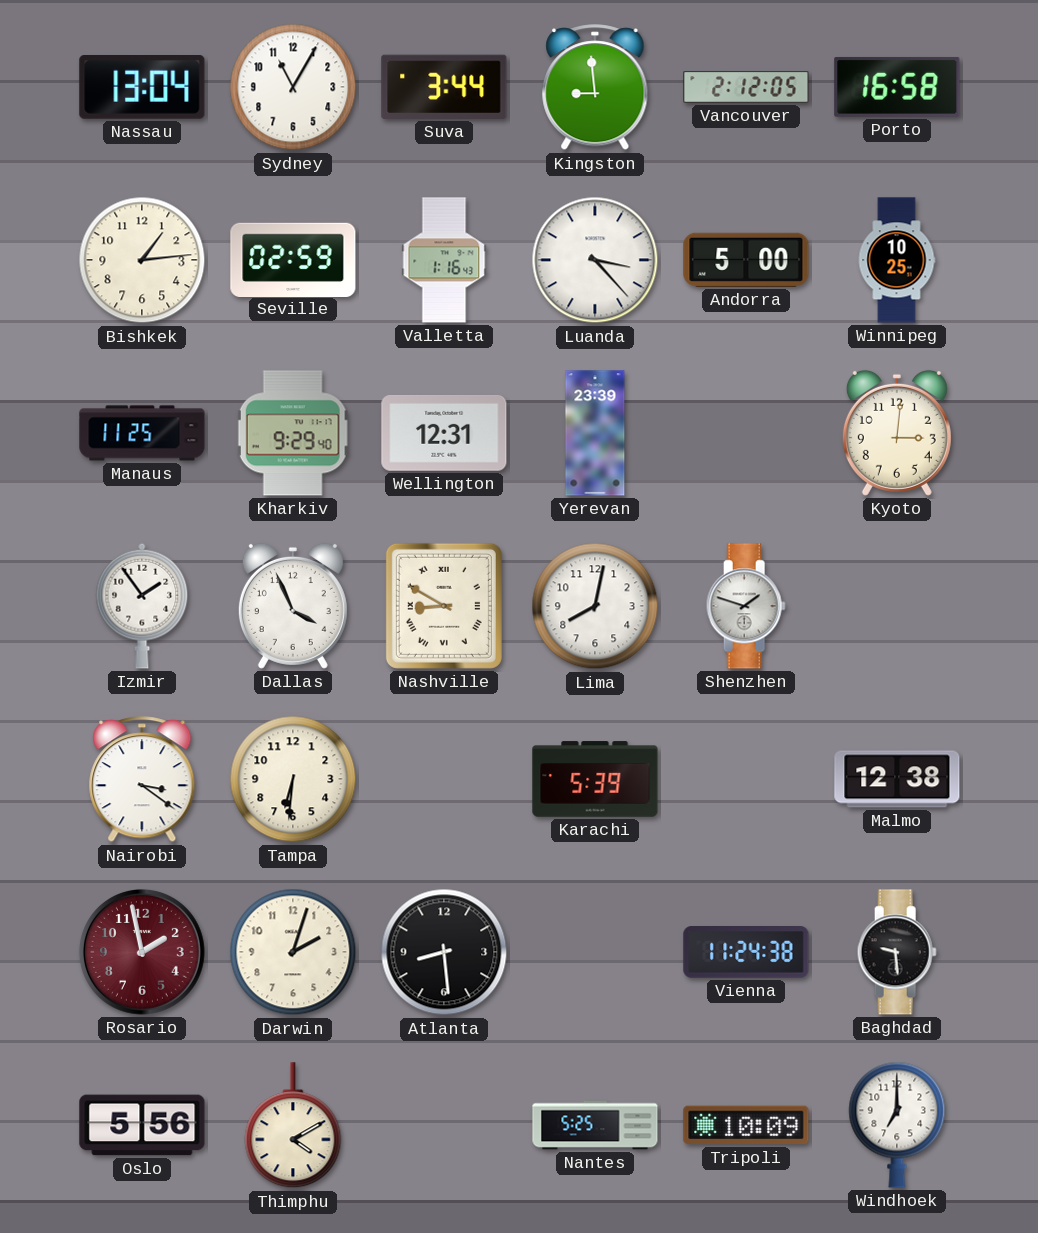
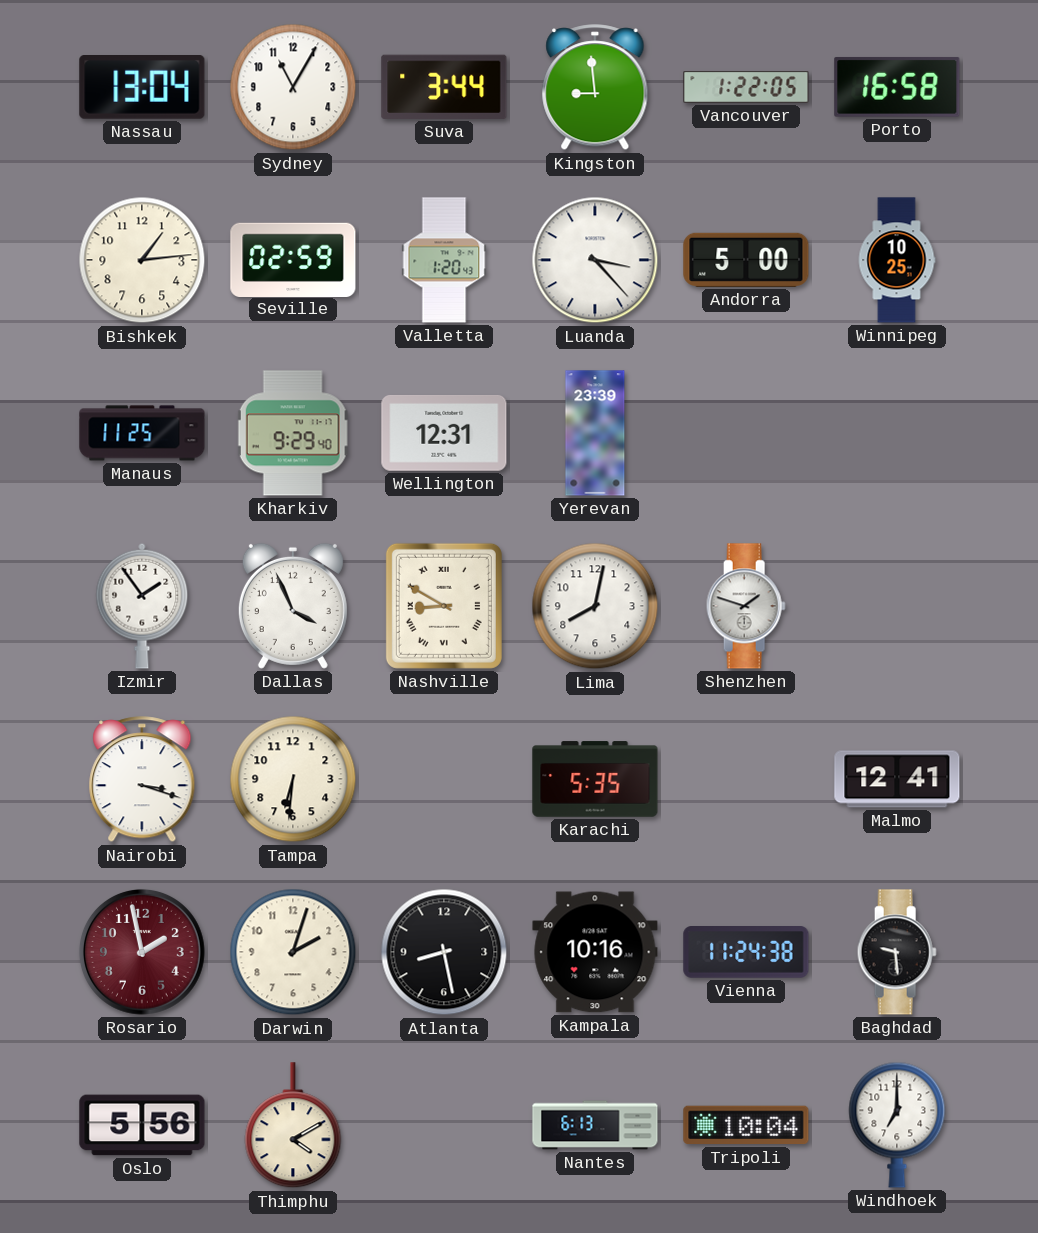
Vancouver: 2:12 -> 1:22 (746, 88)
Valletta: 1:16 -> 1:20 (444, 260)
Kyoto: 3:01 -> none (897, 433)
Nairobi: 3:21 -> 3:18 (142, 780)
Karachi: 5:39 -> 5:35 (595, 779)
Malmo: 12:38 -> 12:41 (897, 779)
Atlanta: 8:29 -> 8:28 (444, 952)
Kampala: none -> 10:16 (595, 952)
Nantes: 5:25 -> 6:13 (595, 1125)
Tripoli: 10:09 -> 10:04 (746, 1125)
